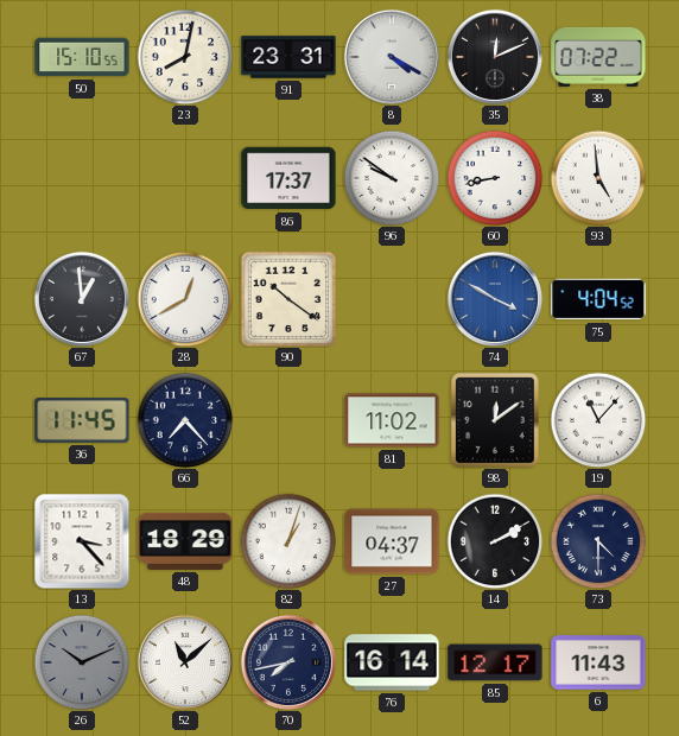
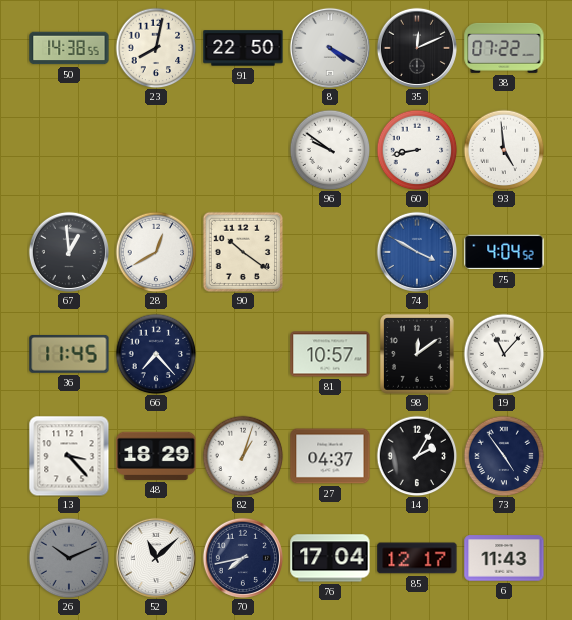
50: 15:10 -> 14:38 (69, 48)
91: 23:31 -> 22:50 (243, 48)
86: 17:37 -> none (288, 178)
81: 11:02 -> 10:57 (330, 354)
14: 2:10 -> 2:05 (417, 456)
73: 4:30 -> 4:54 (504, 456)
76: 16:14 -> 17:04 (330, 558)
